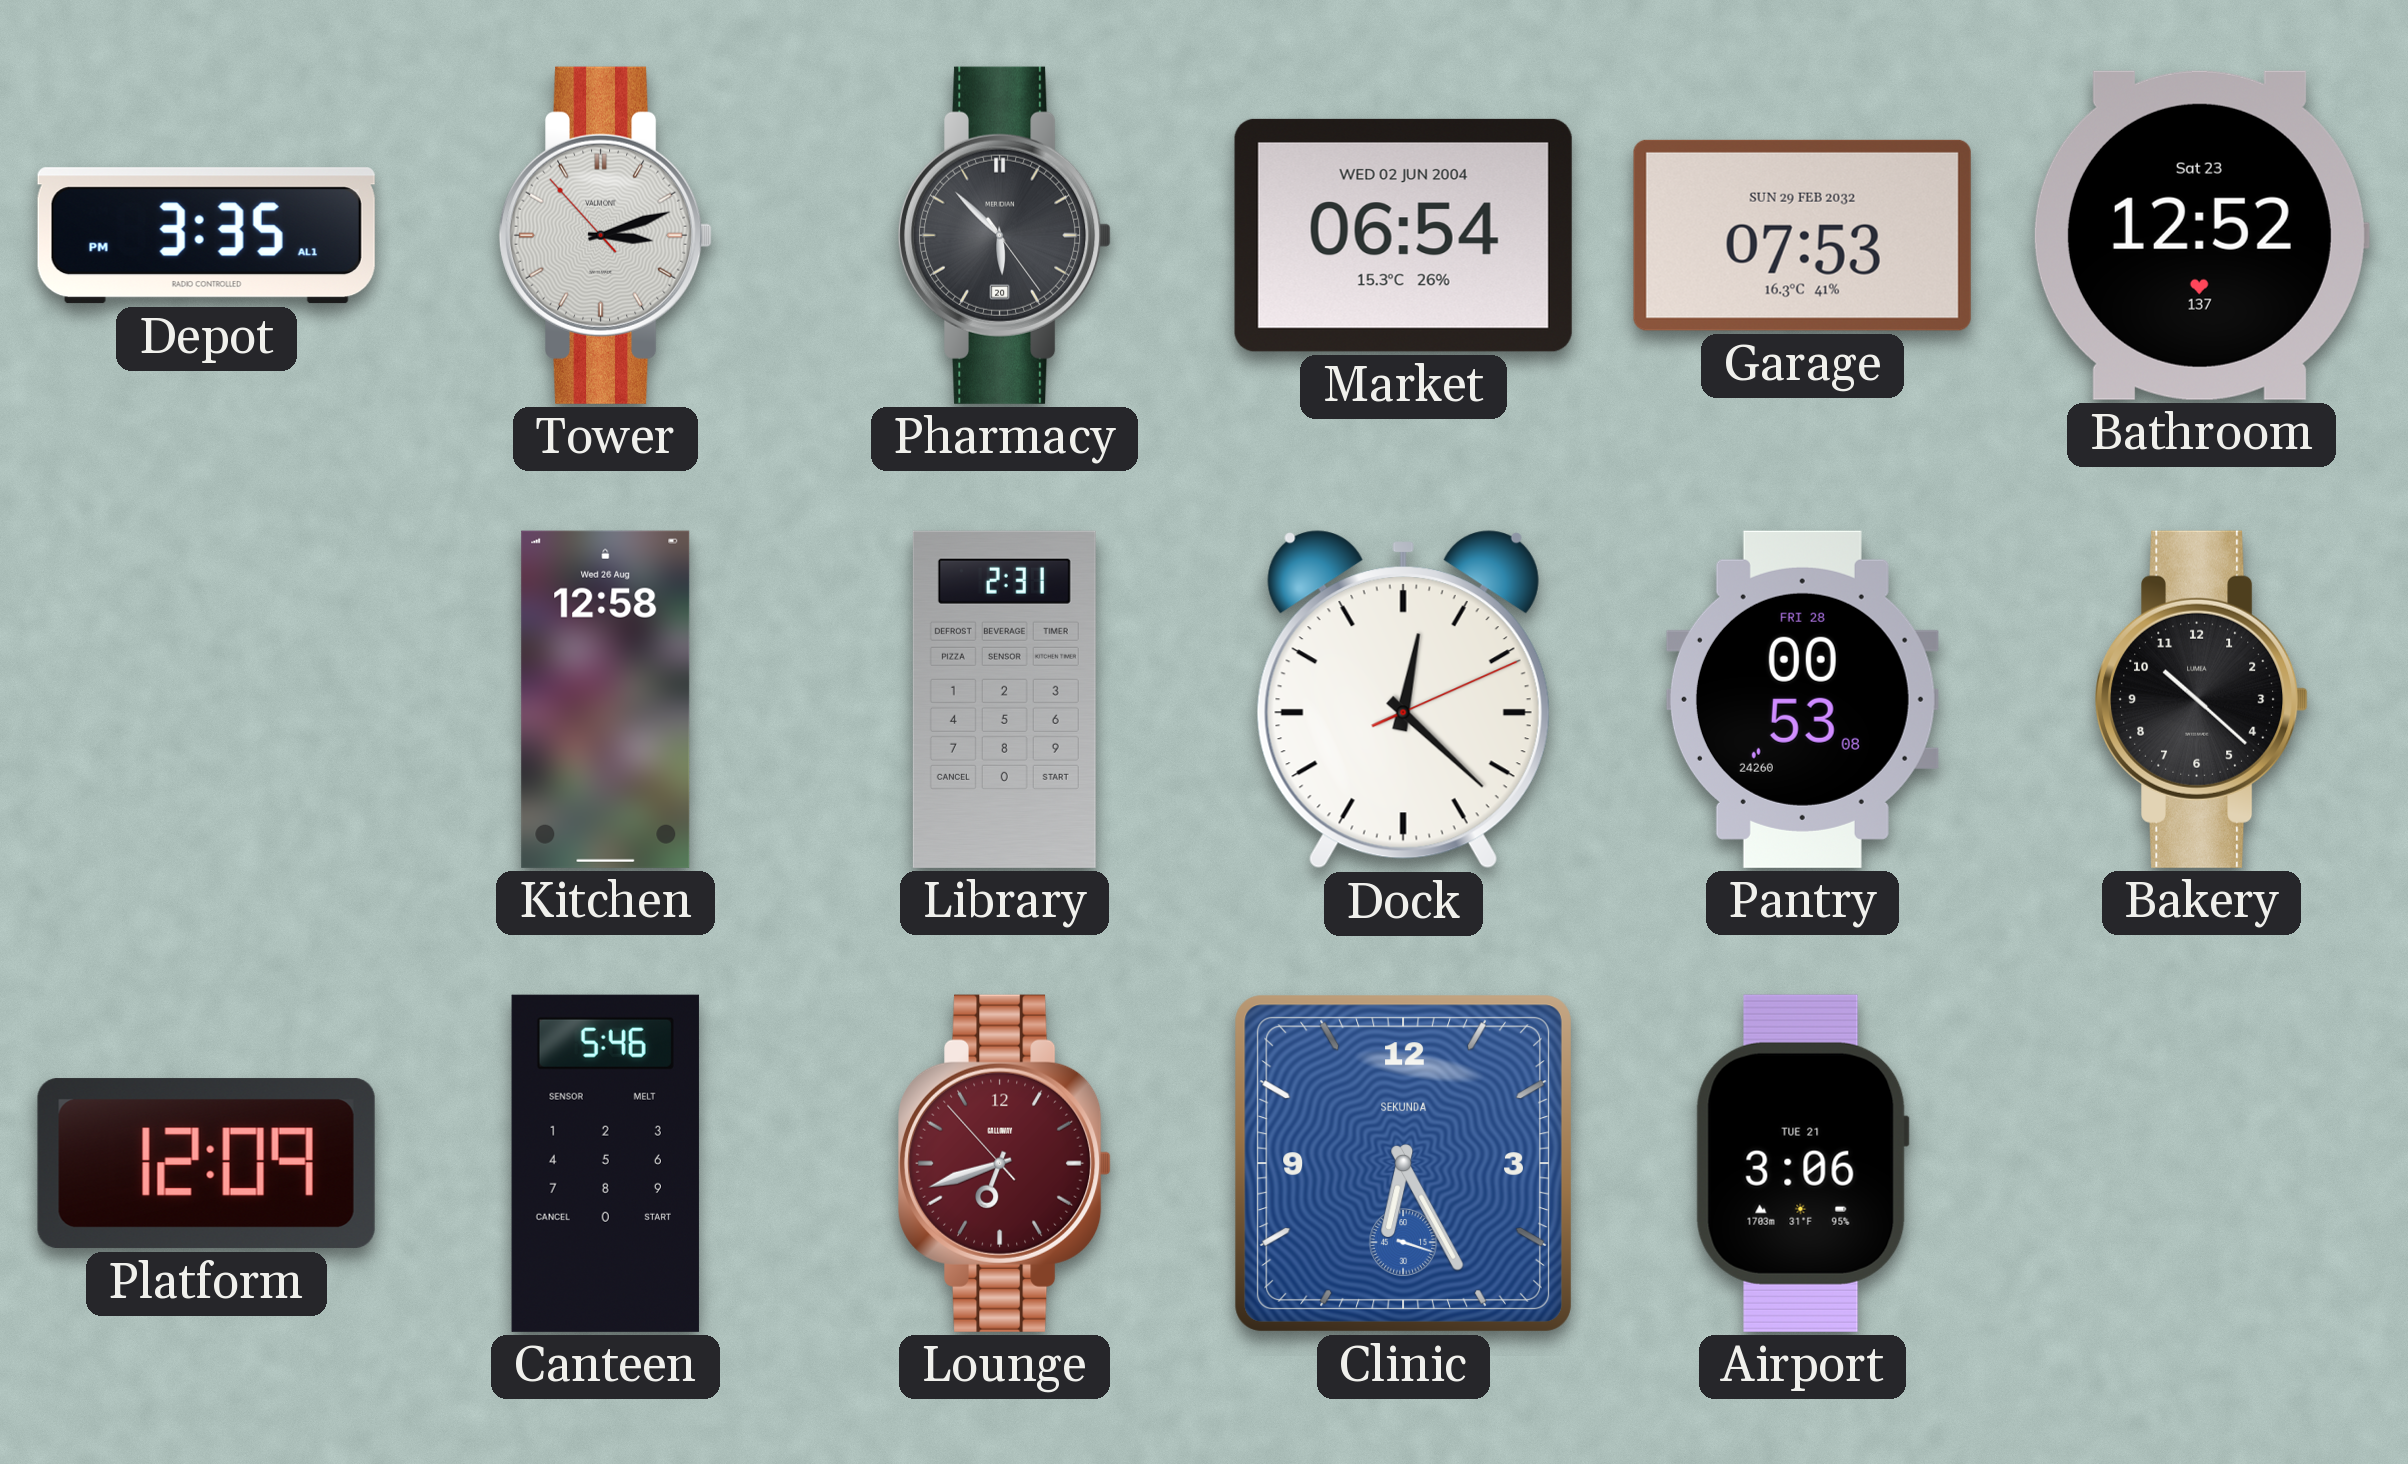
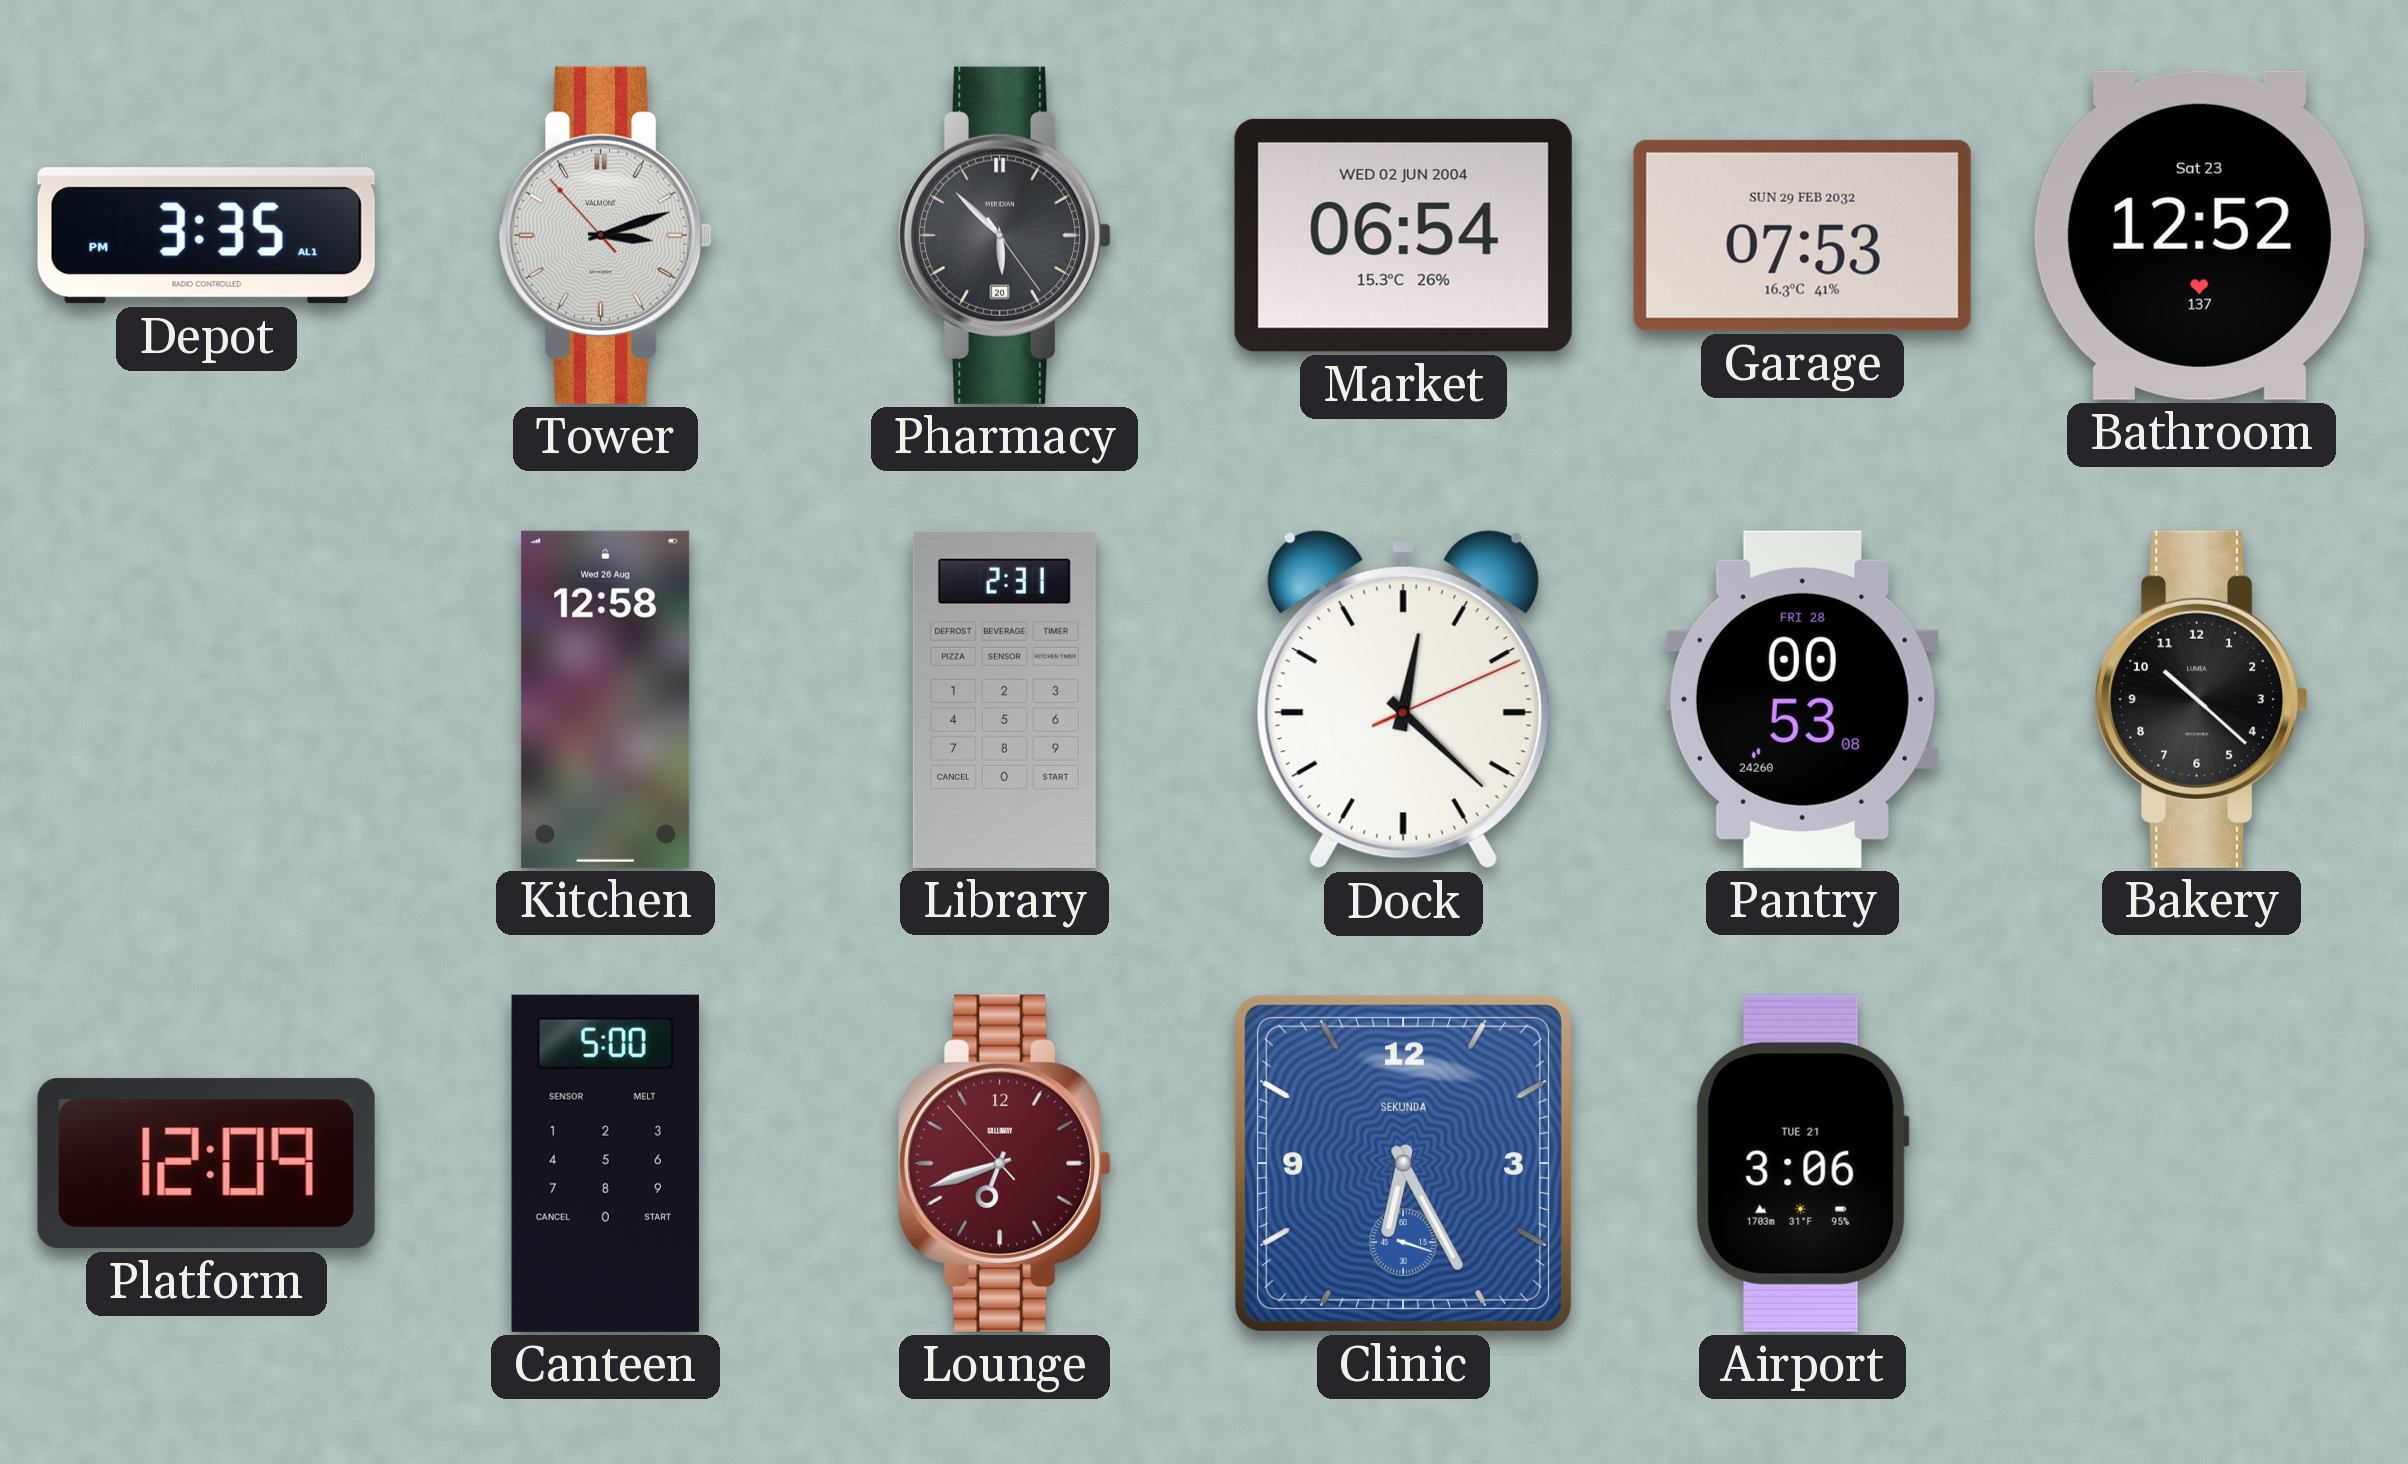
Canteen: 5:46 -> 5:00 (605, 1163)
